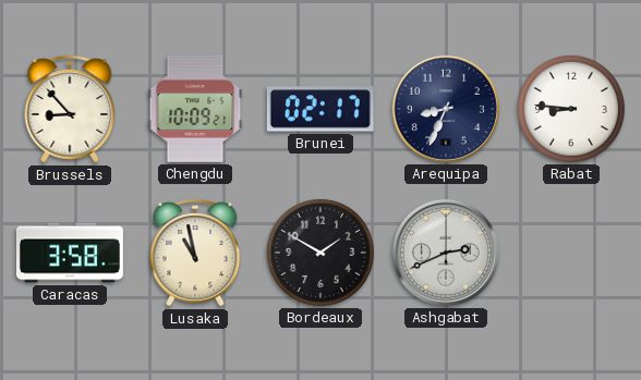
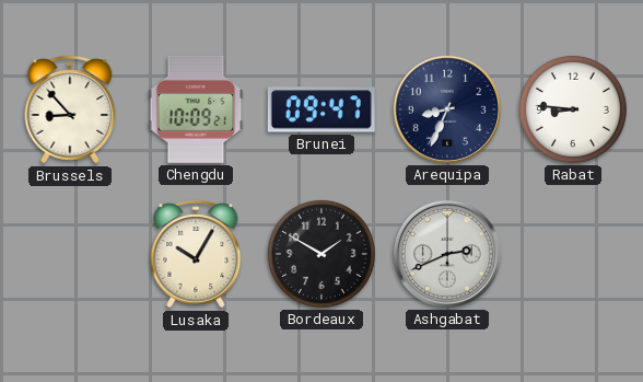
Brunei: 02:17 -> 09:47 (321, 109)
Caracas: 3:58 -> none (70, 253)
Lusaka: 10:58 -> 10:05 (196, 254)
